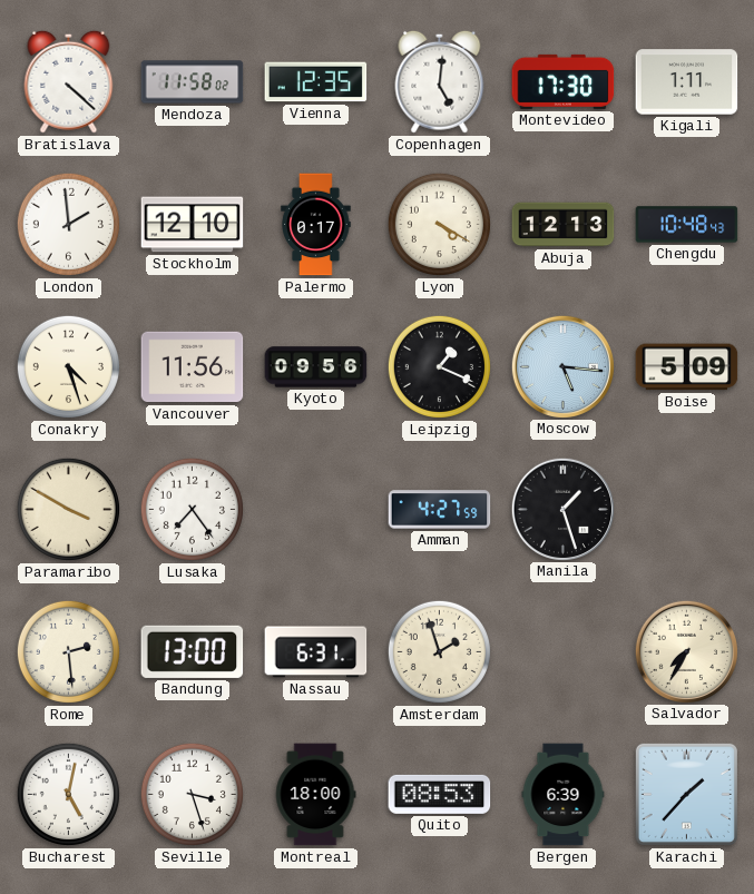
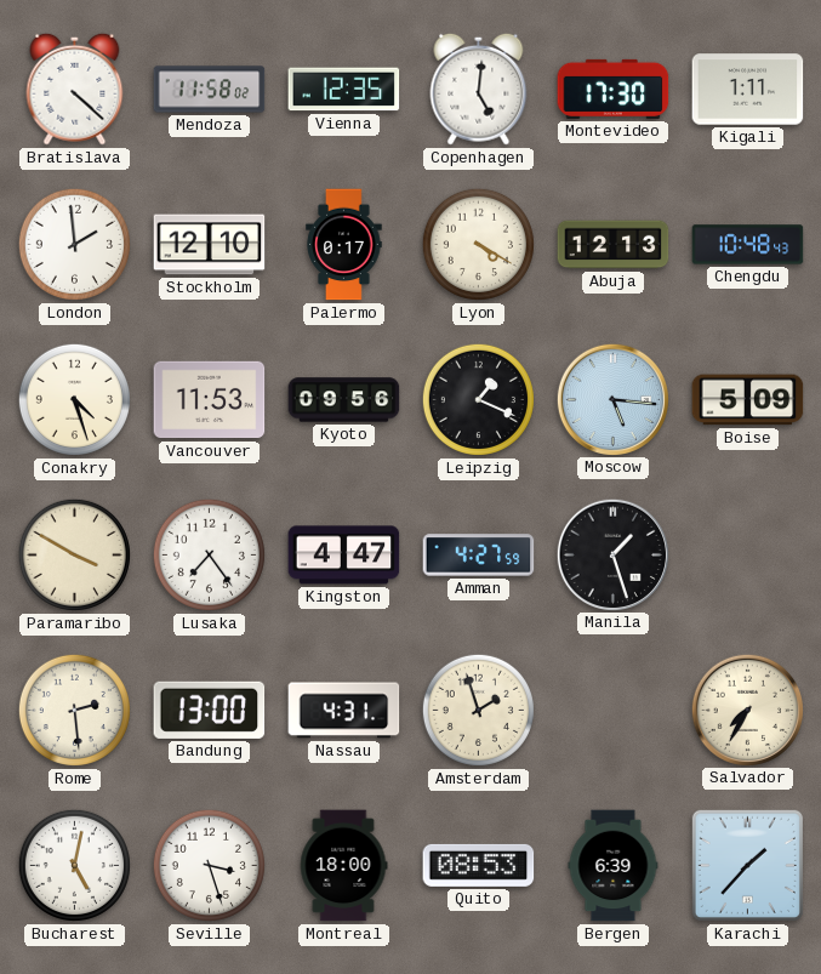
Vancouver: 11:56 -> 11:53 (210, 400)
Kingston: none -> 4:47 (344, 556)
Nassau: 6:31 -> 4:31 (344, 711)
